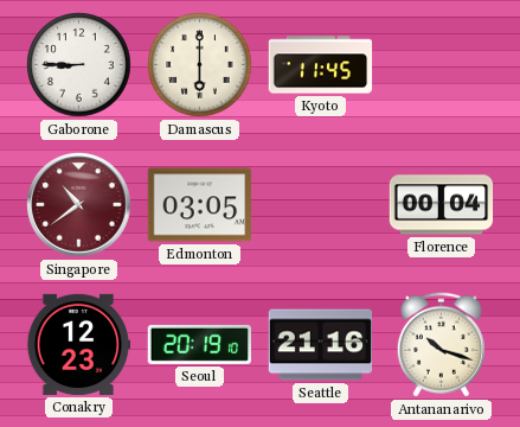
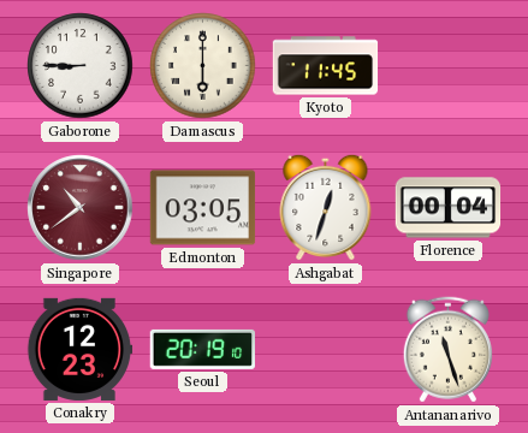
Ashgabat: none -> 12:33 (326, 207)
Seattle: 21:16 -> none (321, 345)
Antananarivo: 10:18 -> 11:27 (447, 350)
